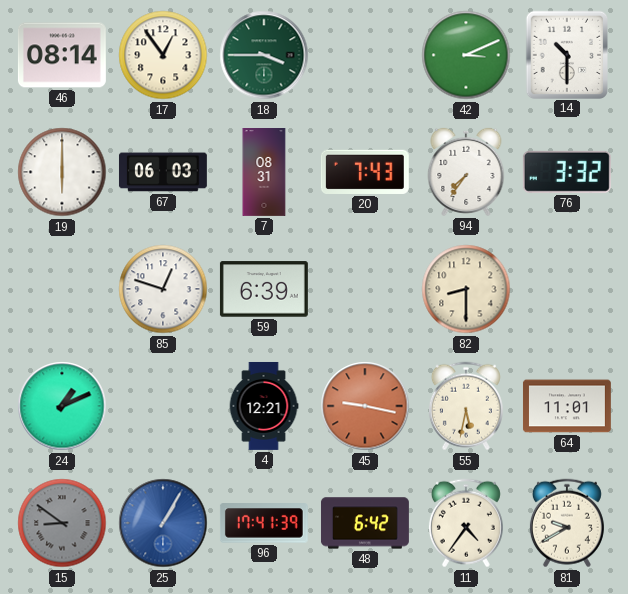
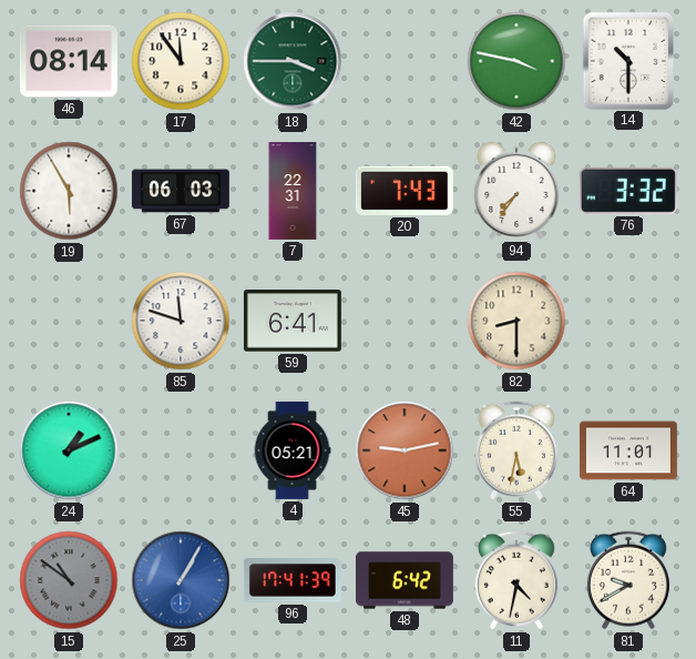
17: 12:54 -> 11:54 (181, 61)
42: 3:11 -> 3:47 (516, 61)
19: 6:00 -> 5:55 (69, 191)
7: 08:31 -> 22:31 (293, 192)
85: 12:48 -> 11:48 (181, 321)
59: 6:39 -> 6:41 (293, 321)
4: 12:21 -> 05:21 (293, 450)
45: 9:17 -> 9:13 (405, 450)
15: 8:51 -> 10:51 (69, 580)
11: 4:36 -> 4:32 (516, 580)
